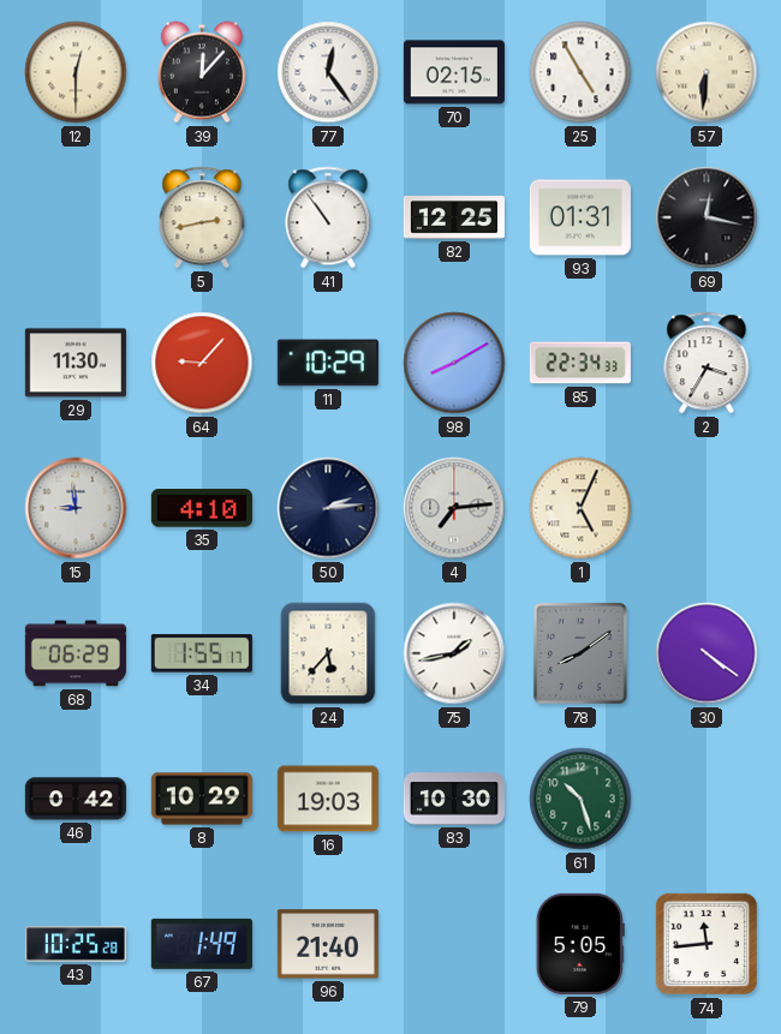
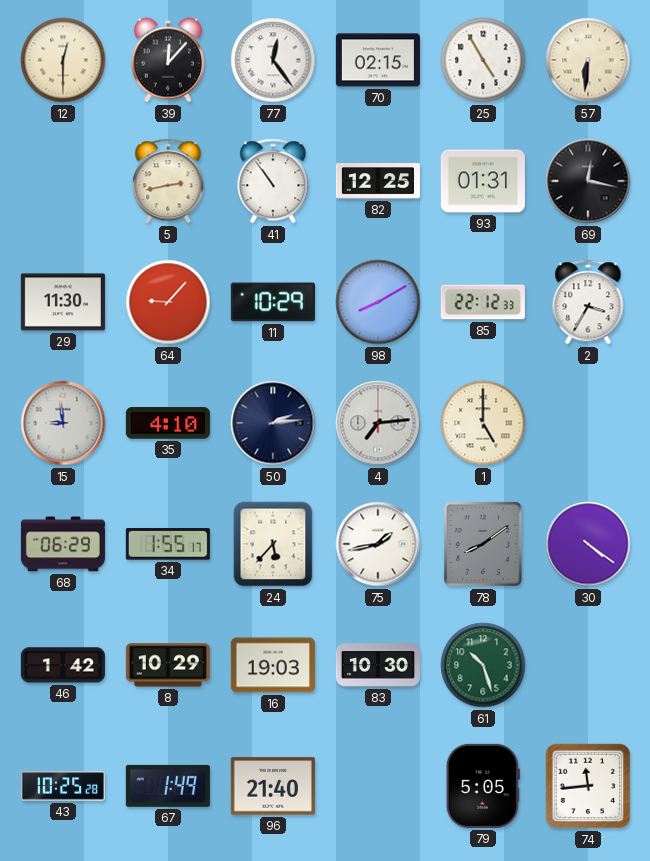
85: 22:34 -> 22:12 (483, 302)
1: 5:04 -> 5:00 (483, 423)
46: 0:42 -> 1:42 (63, 665)
